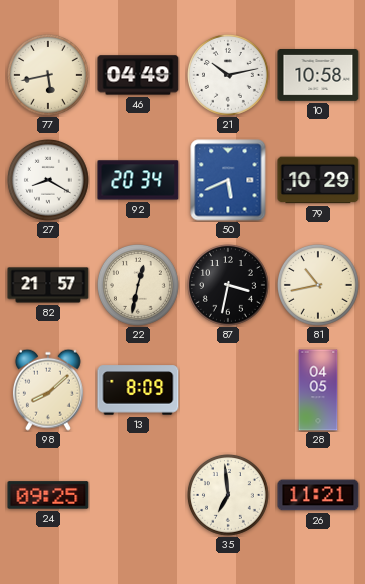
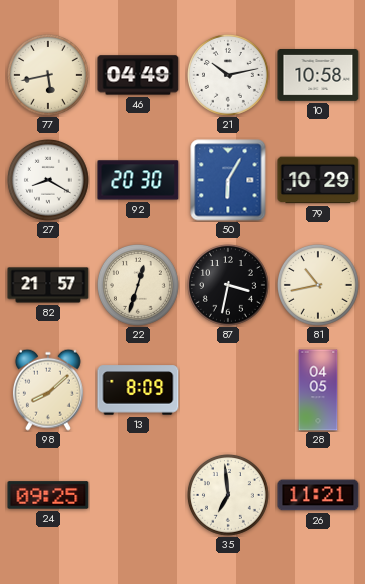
92: 20:34 -> 20:30 (138, 180)
50: 5:41 -> 6:05 (228, 180)
22: 12:32 -> 12:33 (139, 286)
